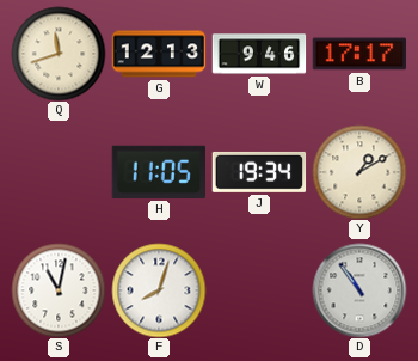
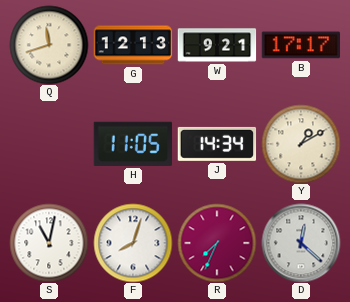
W: 9:46 -> 9:21 (217, 45)
J: 19:34 -> 14:34 (217, 144)
R: none -> 7:34 (217, 243)
D: 10:54 -> 12:22 (301, 243)
